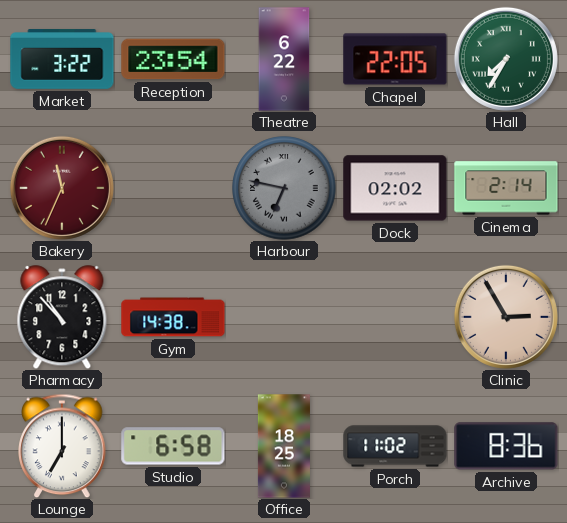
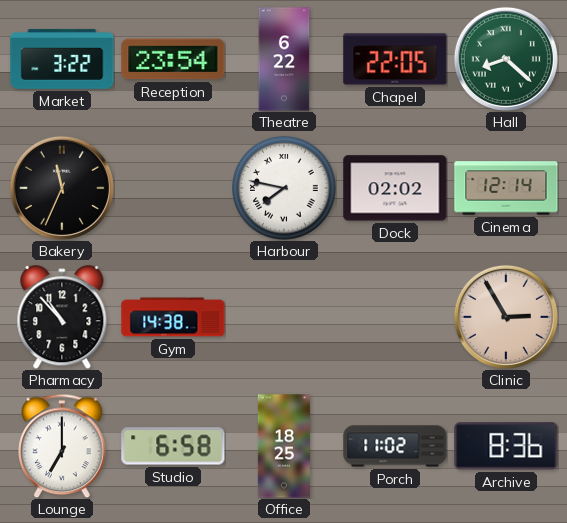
Hall: 7:35 -> 8:22 (506, 59)
Bakery dial: burgundy -> black (62, 188)
Harbour: 6:47 -> 7:47 (284, 188)
Harbour dial: grey -> white (284, 188)
Cinema: 2:14 -> 12:14 (506, 188)
